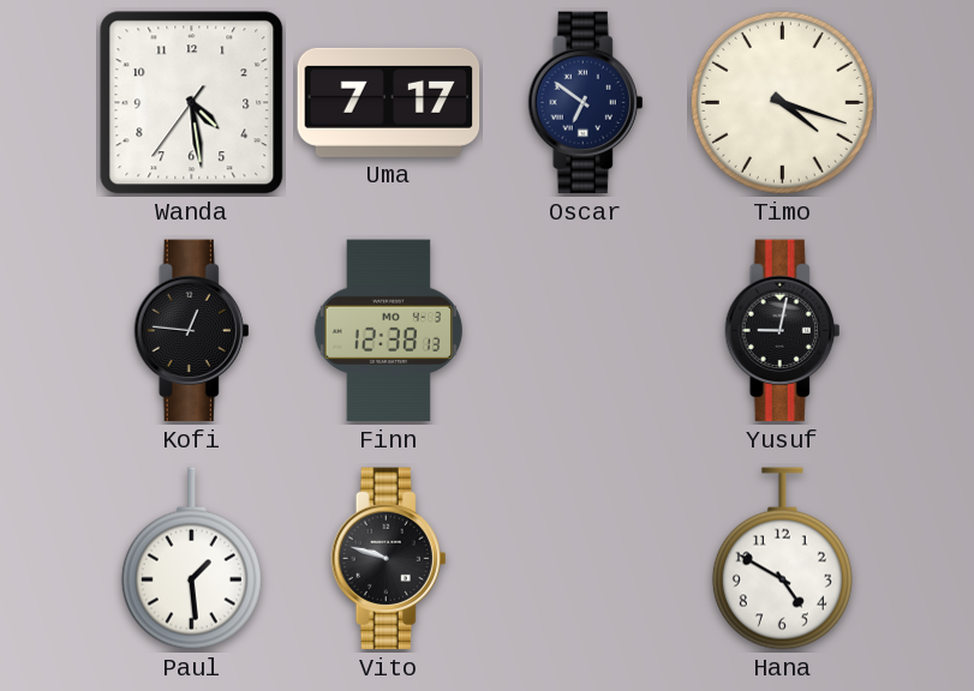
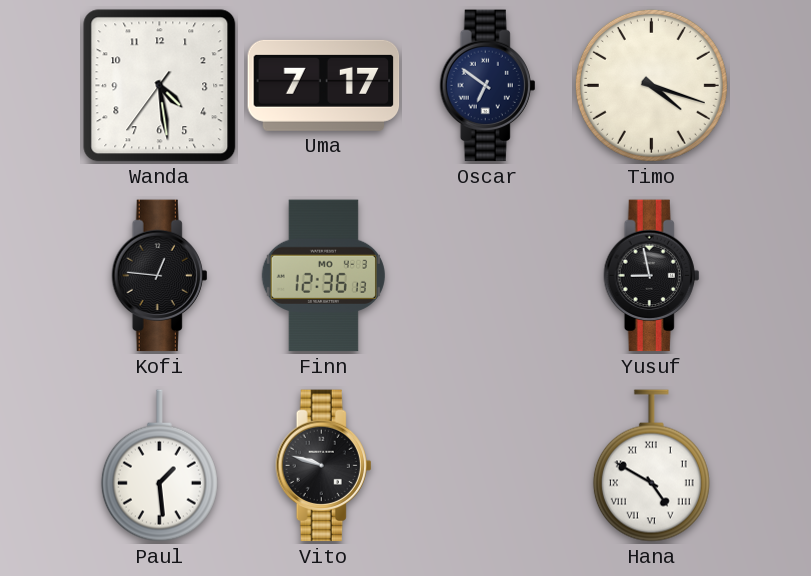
Finn: 12:38 -> 12:36 (323, 276)
Yusuf: 9:02 -> 8:58 (652, 276)
Hana numerals: Arabic -> Roman (651, 466)
